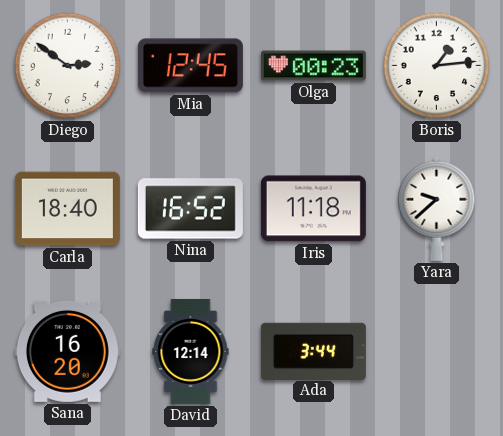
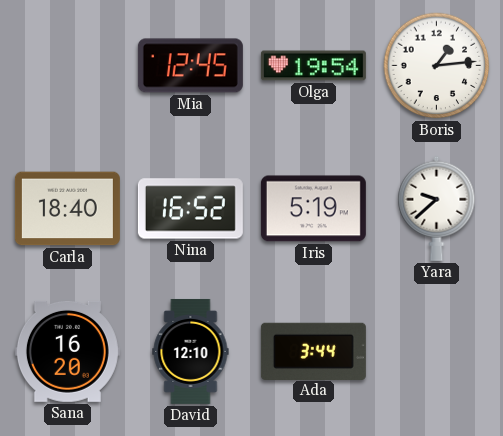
Diego: 2:51 -> none (68, 66)
Olga: 00:23 -> 19:54 (313, 66)
Iris: 11:18 -> 5:19 (313, 209)
David: 12:14 -> 12:10 (191, 351)
